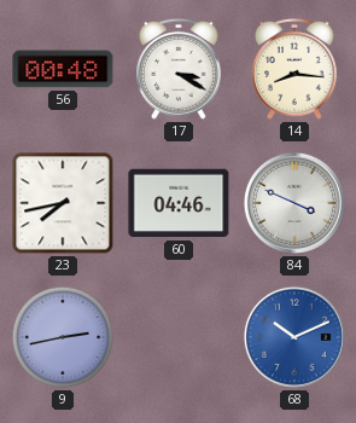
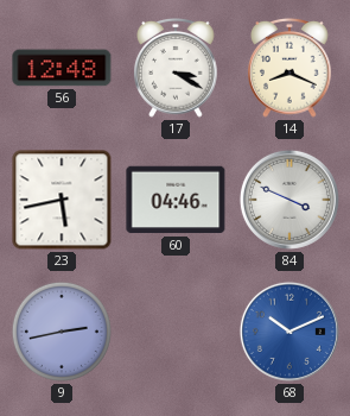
56: 00:48 -> 12:48 (62, 68)
14: 8:16 -> 8:19 (291, 68)
23: 7:43 -> 5:43 (62, 200)
